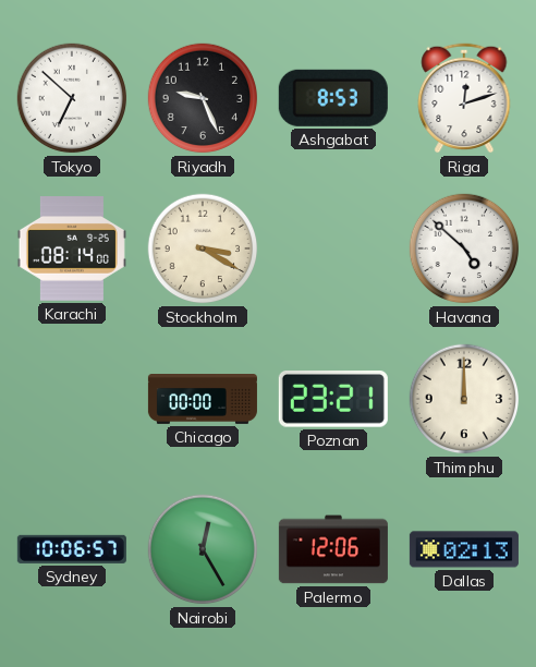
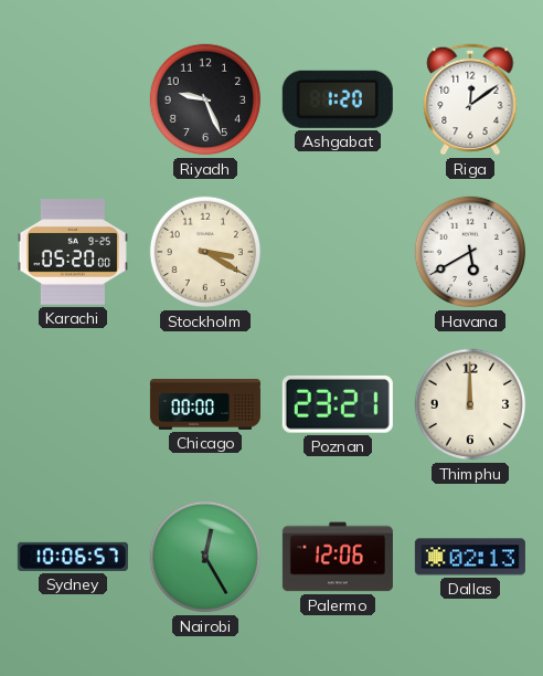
Tokyo: 6:52 -> none (72, 98)
Ashgabat: 8:53 -> 1:20 (338, 99)
Riga: 12:12 -> 12:09 (470, 99)
Karachi: 08:14 -> 05:20 (73, 252)
Havana: 4:52 -> 5:40 (470, 252)
